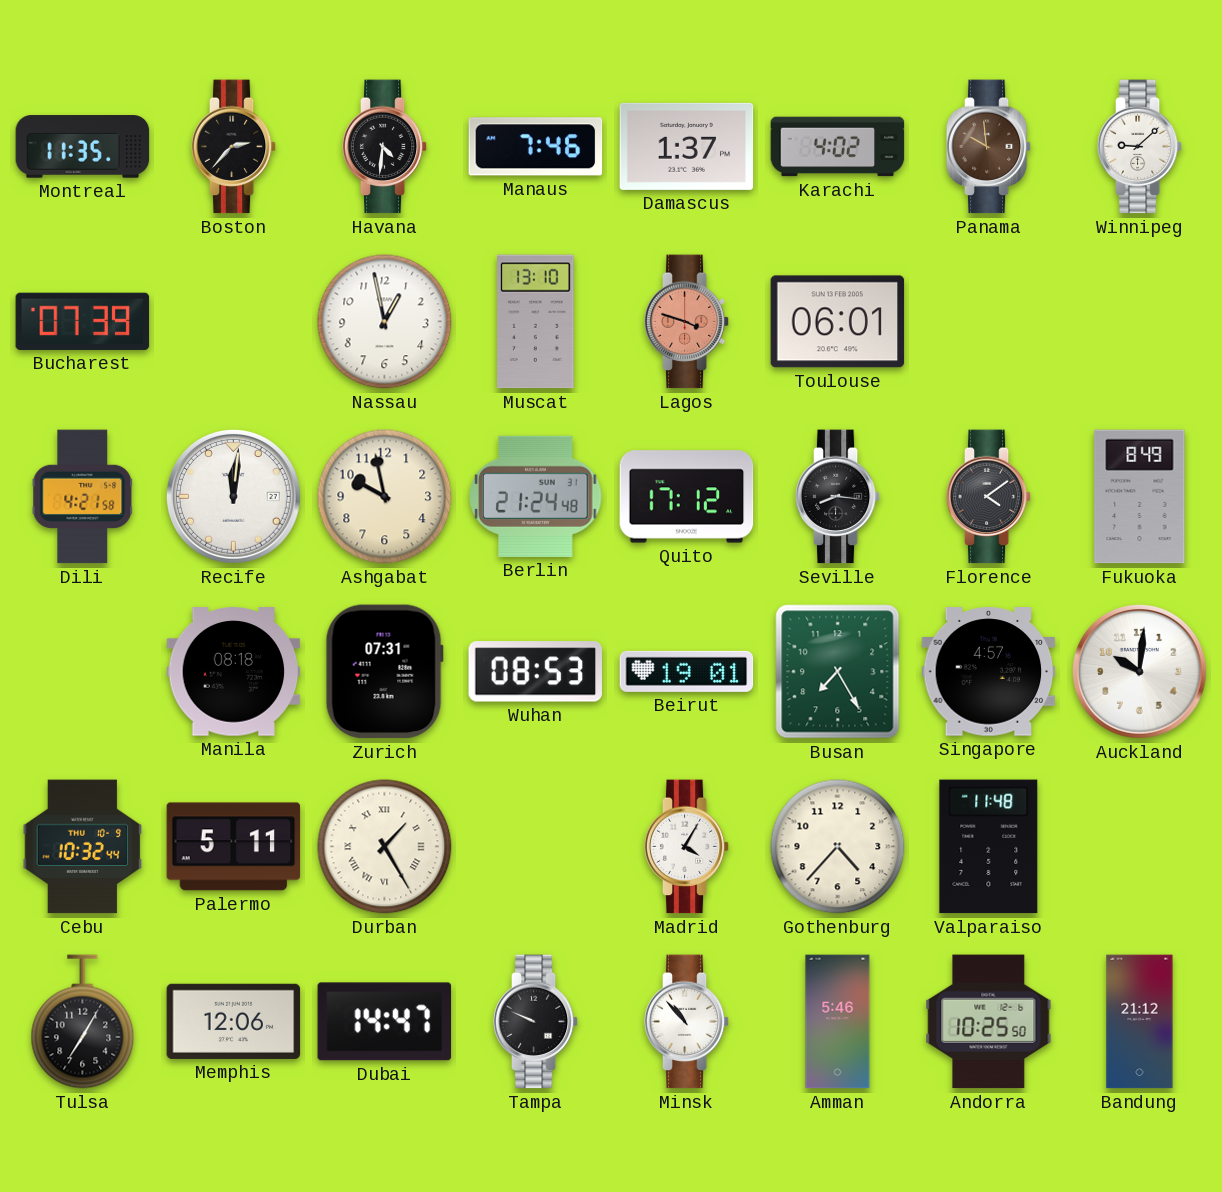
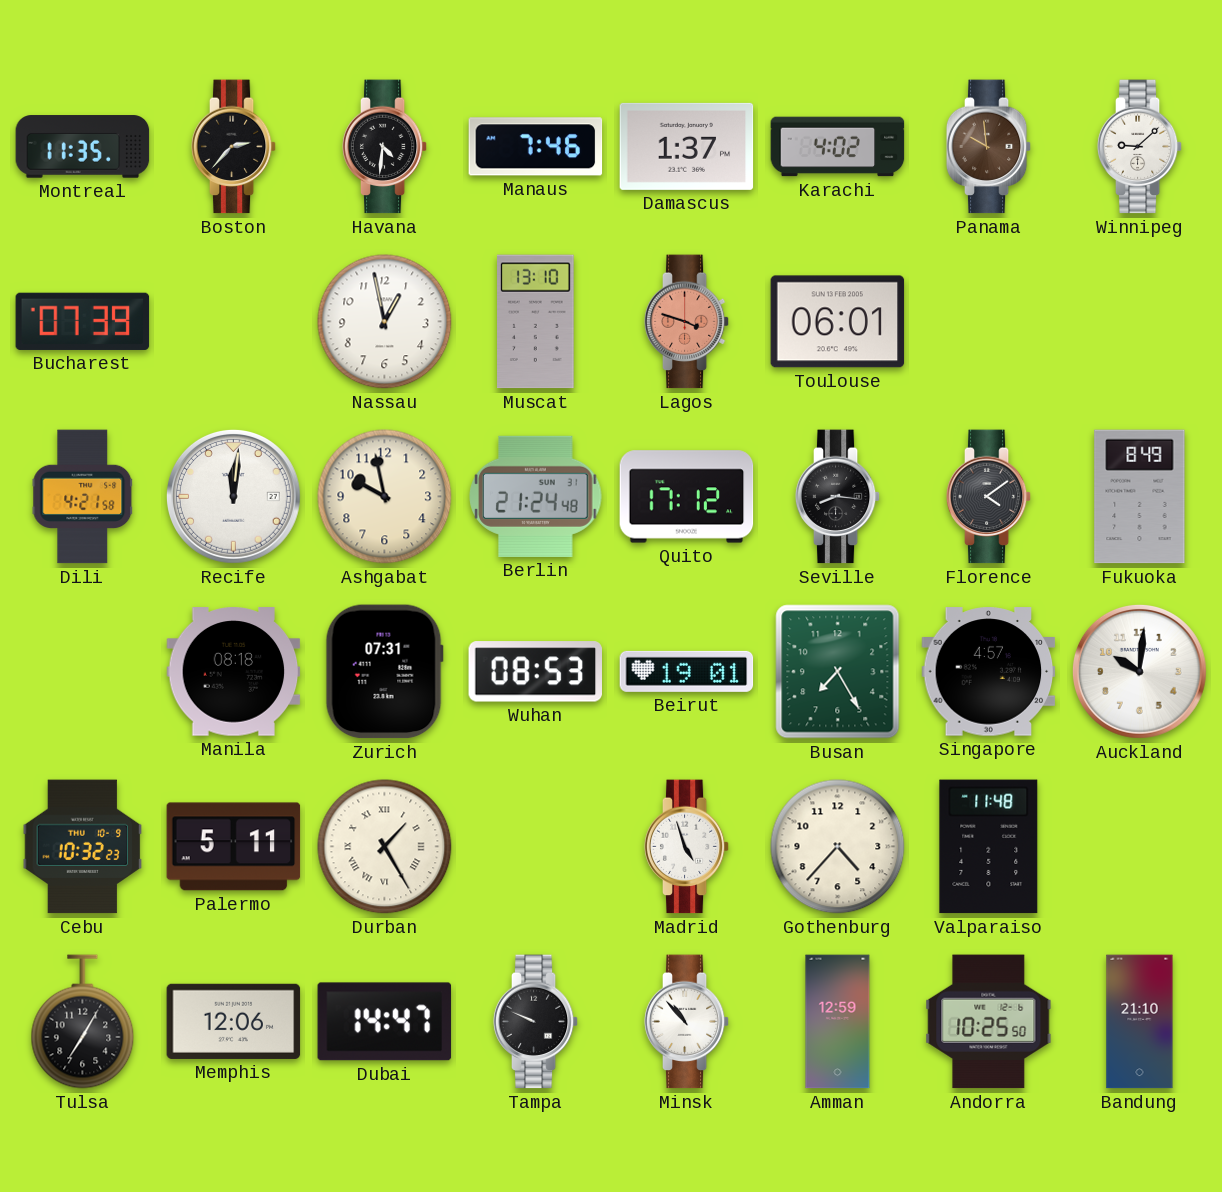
Cebu: 10:32:44 -> 10:32:23 (83, 847)
Madrid: 4:05 -> 4:57 (687, 847)
Amman: 5:46 -> 12:59 (838, 1022)
Bandung: 21:12 -> 21:10 (1140, 1022)
